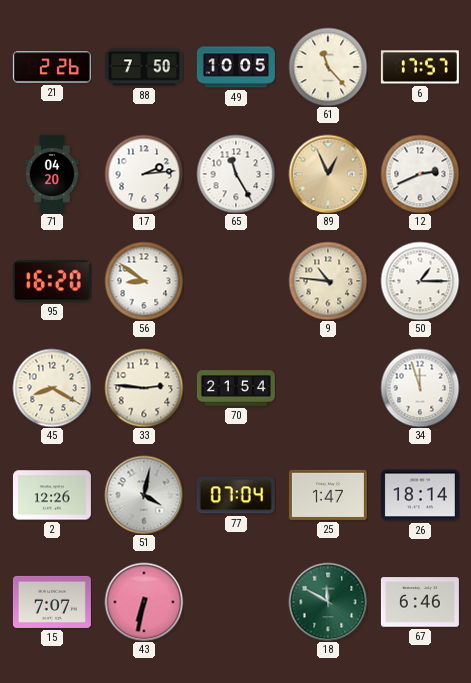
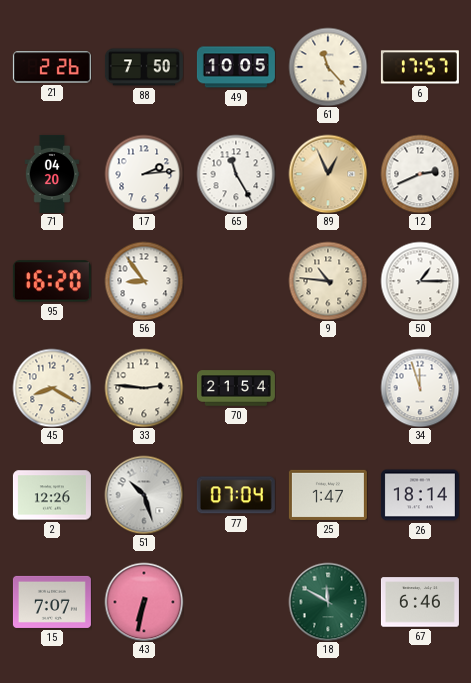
56: 8:51 -> 8:54 (144, 281)
51: 4:02 -> 10:27 (144, 495)
